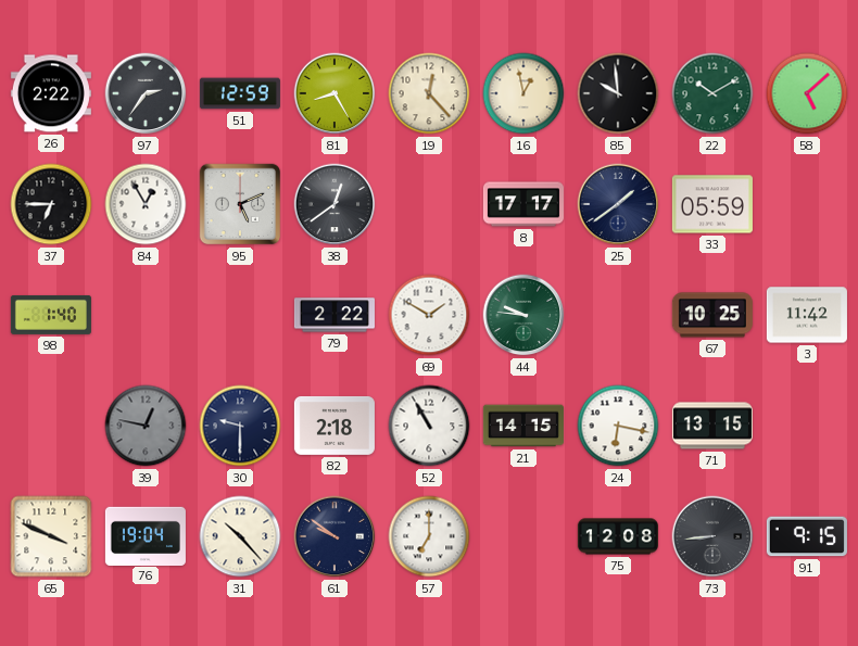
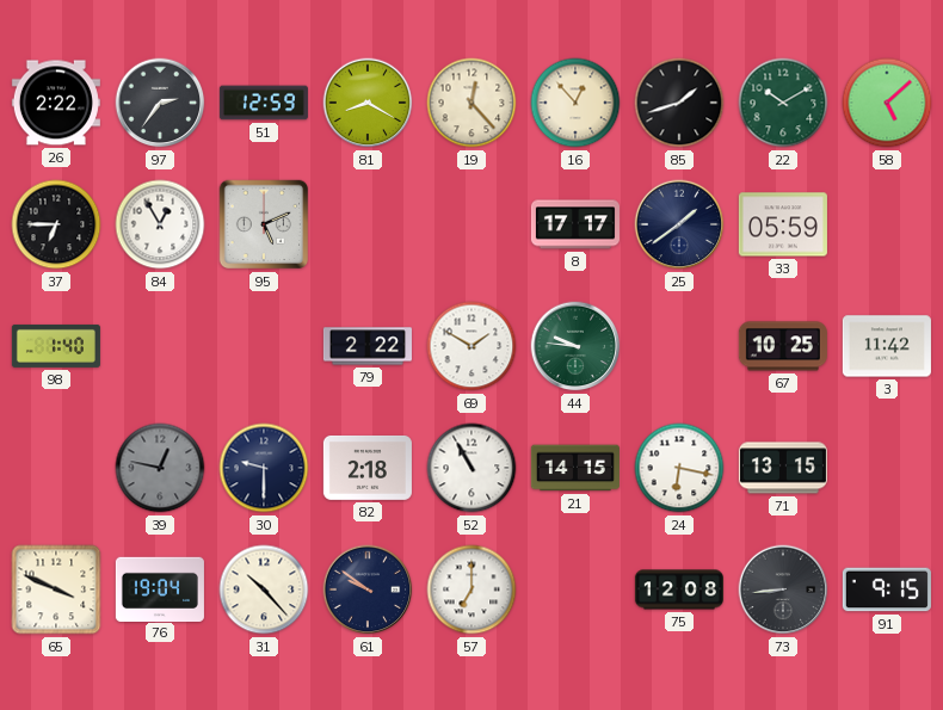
81: 8:25 -> 8:20 (368, 103)
16: 12:58 -> 12:53 (575, 103)
85: 9:59 -> 1:42 (679, 103)
38: 12:39 -> none (335, 204)
